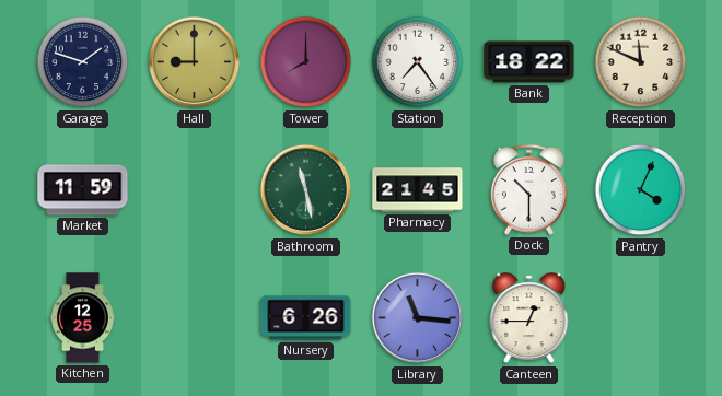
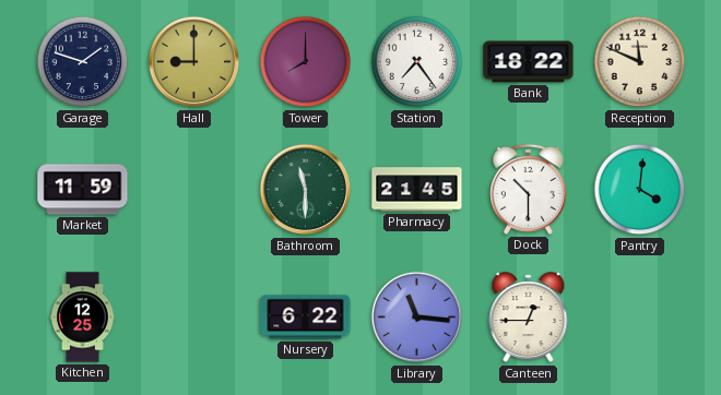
Bathroom: 11:28 -> 11:30 (306, 190)
Pantry: 4:04 -> 4:01 (640, 190)
Nursery: 6:26 -> 6:22 (306, 318)
